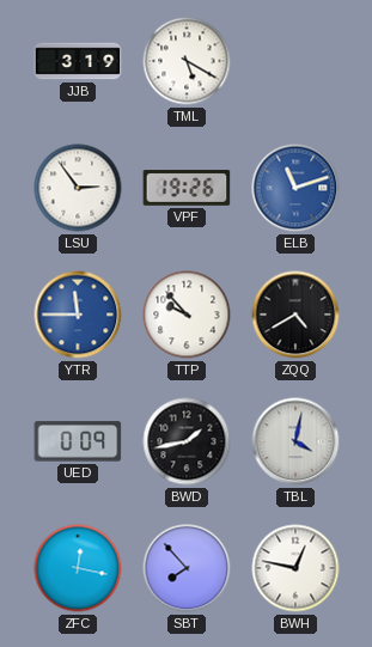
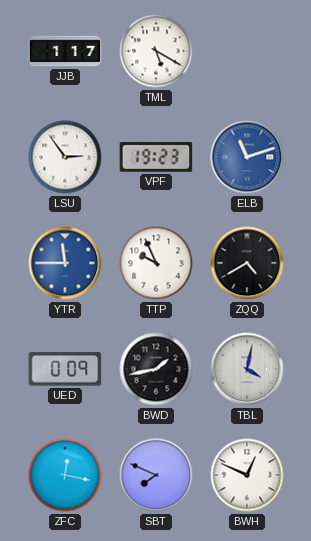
JJB: 3:19 -> 1:17 (65, 51)
VPF: 19:26 -> 19:23 (156, 157)
TTP: 9:53 -> 9:56 (156, 263)
SBT: 7:53 -> 7:49 (156, 475)
BWH: 12:47 -> 12:49 (247, 475)
